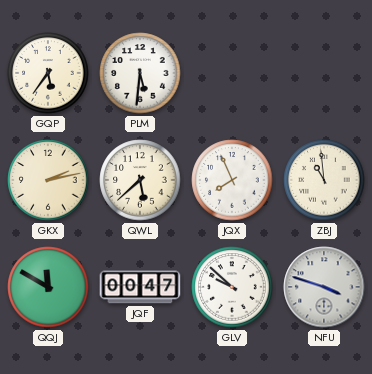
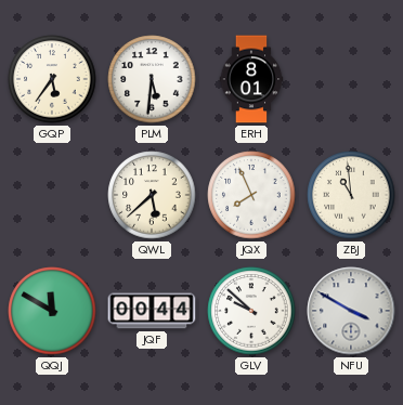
ERH: none -> 8:01 (251, 79)
GKX: 2:13 -> none (48, 180)
JQF: 00:47 -> 00:44 (152, 311)
NFU: 3:48 -> 3:50 (351, 311)
